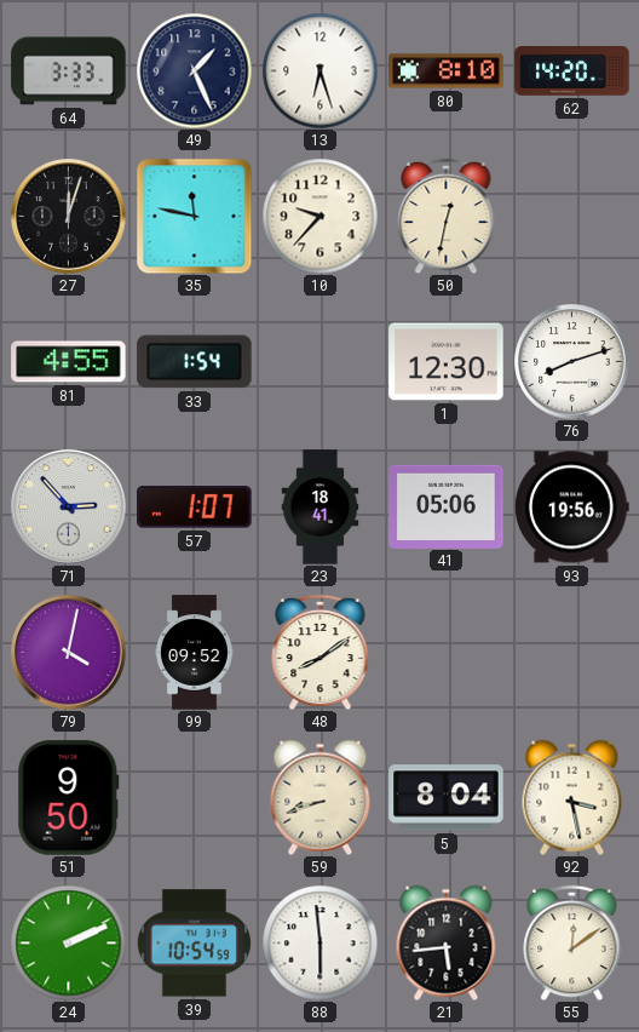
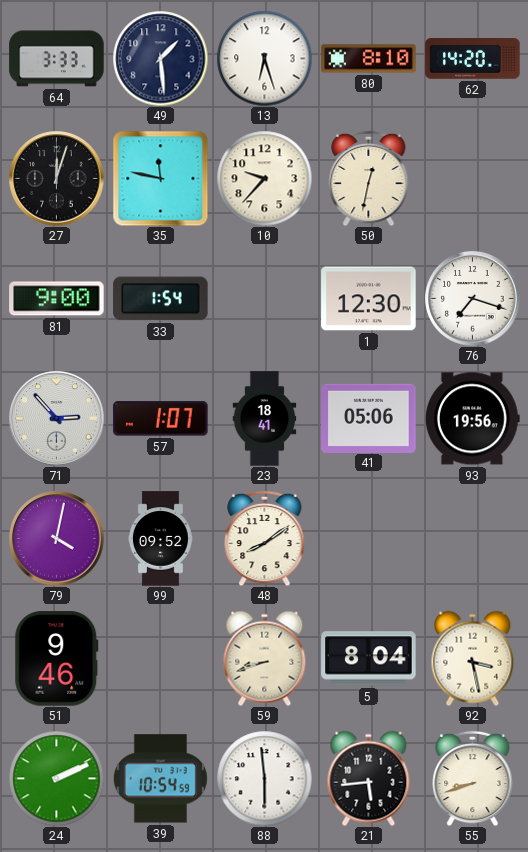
49: 1:26 -> 1:29 (160, 58)
81: 4:55 -> 9:00 (57, 299)
76: 8:12 -> 7:18 (473, 299)
51: 9:50 -> 9:46 (57, 659)
55: 12:09 -> 8:42 (473, 778)
